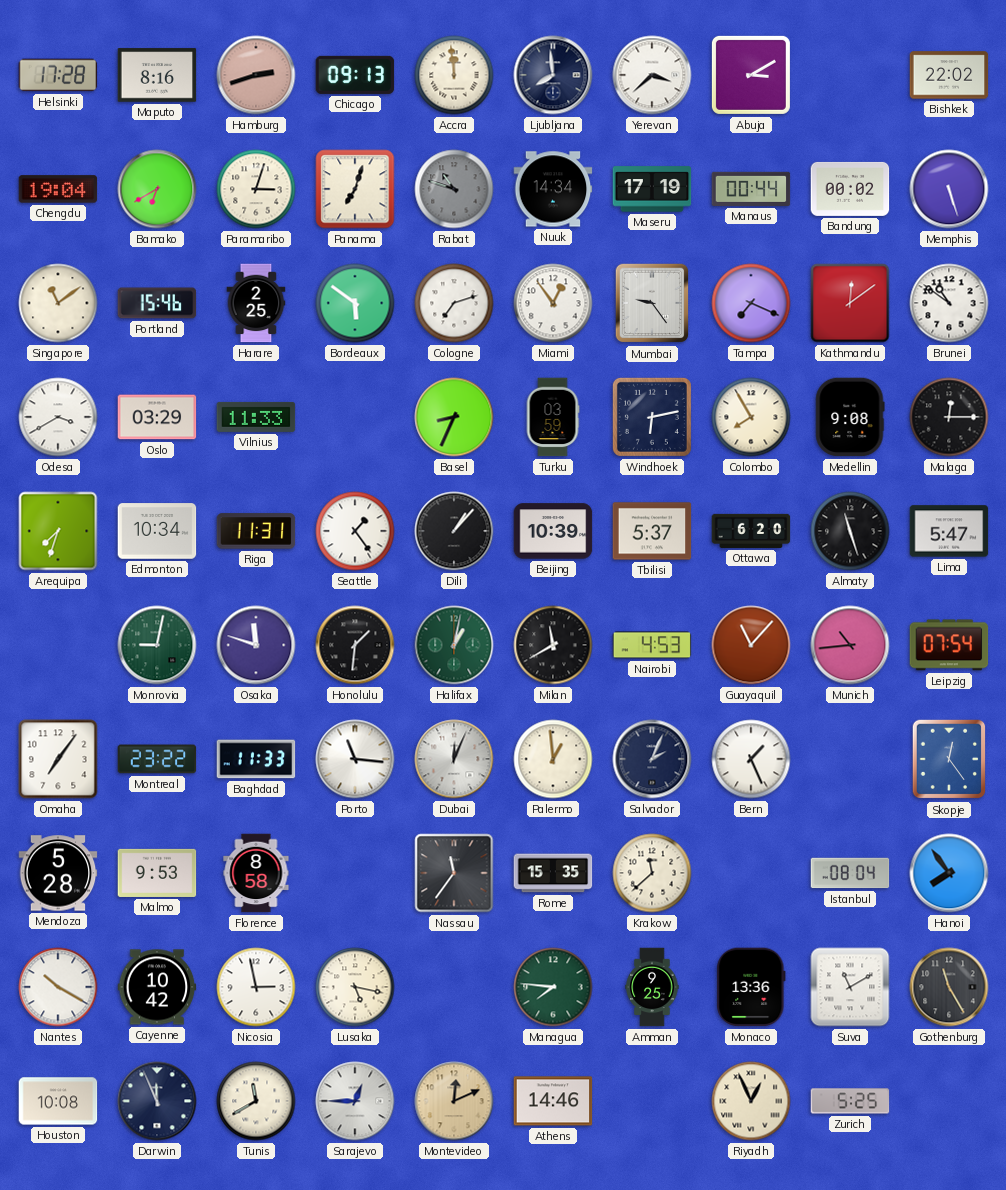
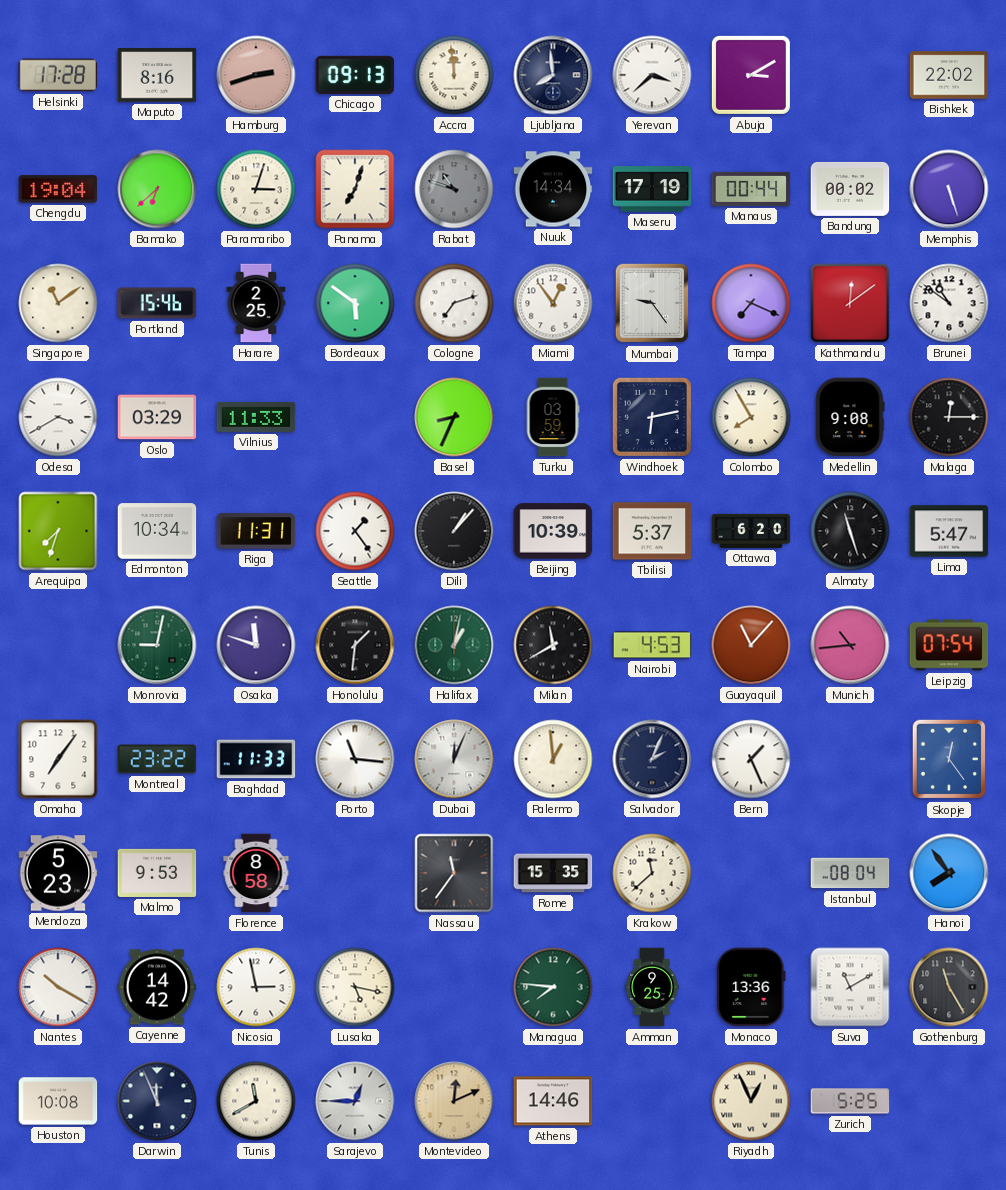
Bamako: 6:40 -> 6:38 (157, 189)
Mendoza: 5:28 -> 5:23 (58, 873)
Cayenne: 10:42 -> 14:42 (157, 987)
